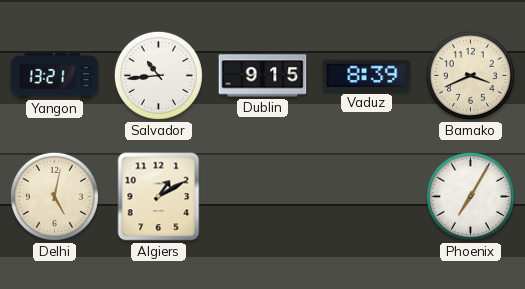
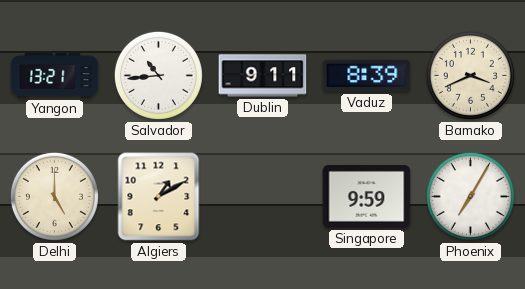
Dublin: 9:15 -> 9:11 (263, 76)
Delhi: 5:02 -> 5:00 (54, 196)
Singapore: none -> 9:59 (367, 196)
